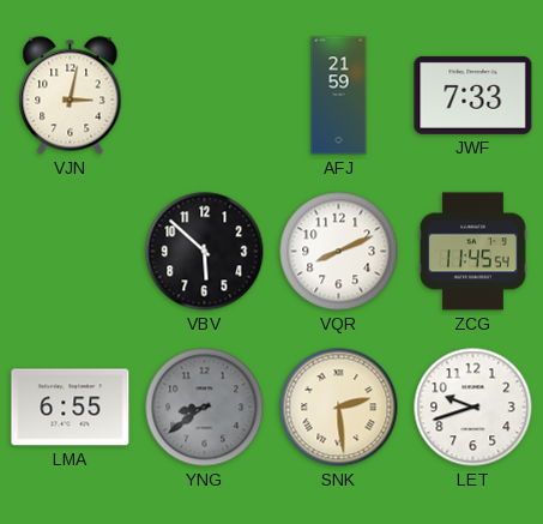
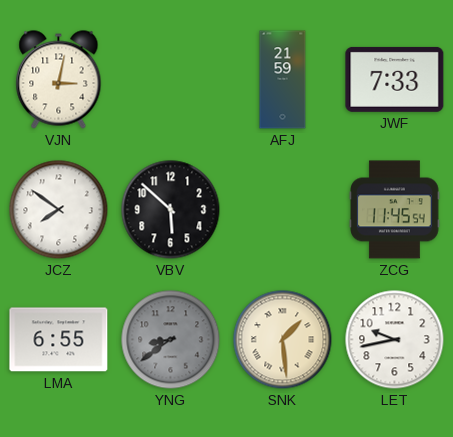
JCZ: none -> 7:51 (59, 210)
VQR: 8:11 -> none (339, 252)
SNK: 2:29 -> 1:29 (283, 340)
LET: 9:42 -> 9:43 (395, 340)
